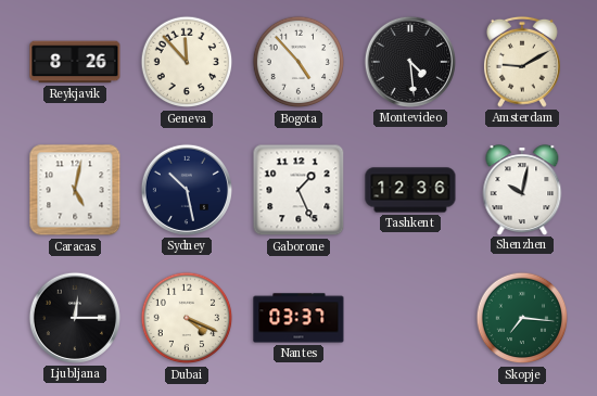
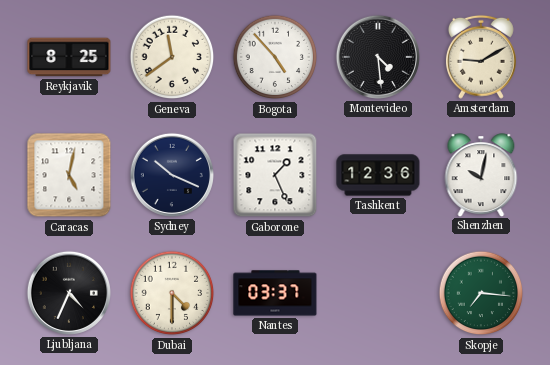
Reykjavik: 8:26 -> 8:25 (69, 57)
Geneva: 11:53 -> 11:39 (172, 57)
Sydney: 10:28 -> 10:19 (172, 175)
Ljubljana: 12:15 -> 4:34 (69, 293)
Dubai: 4:19 -> 4:30 (172, 293)
